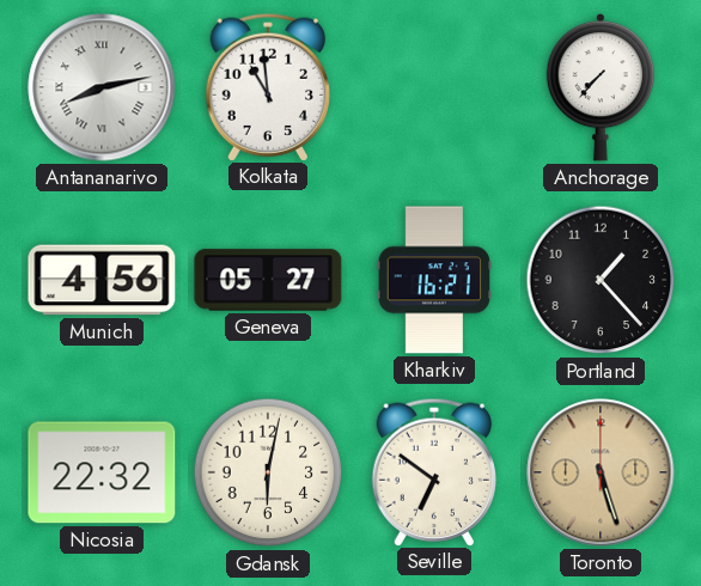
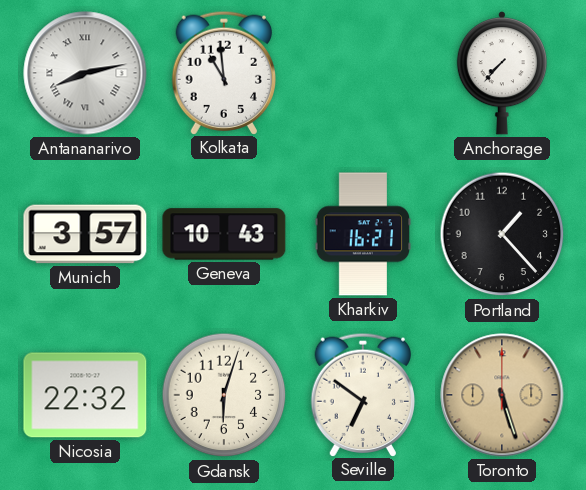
Munich: 4:56 -> 3:57 (85, 234)
Geneva: 05:27 -> 10:43 (224, 234)
Gdansk: 6:02 -> 6:03 (224, 395)
